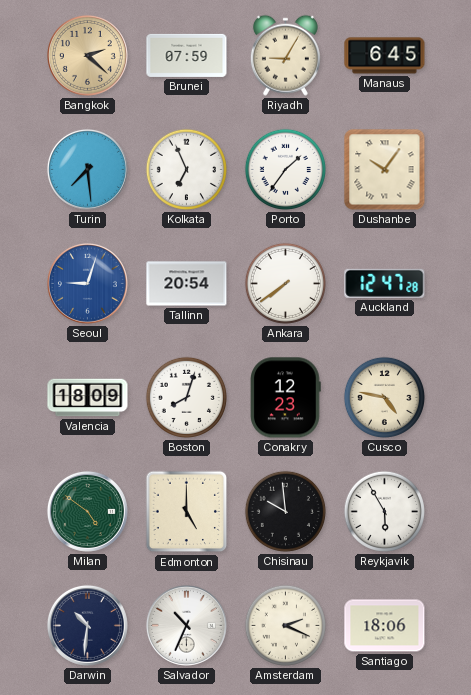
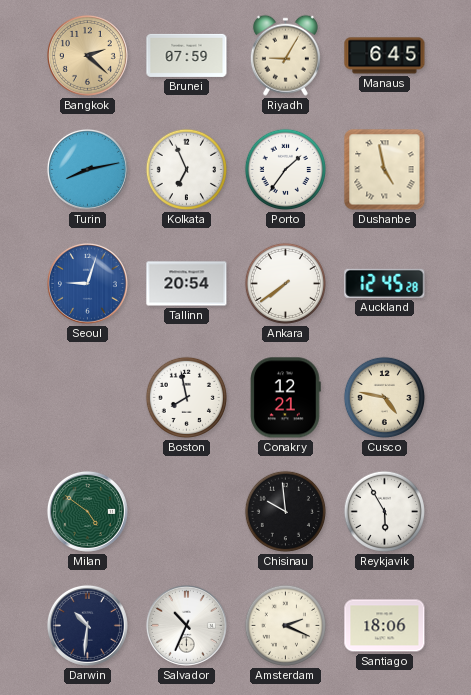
Turin: 7:29 -> 8:13 (87, 169)
Dushanbe: 10:06 -> 4:58 (385, 170)
Auckland: 12:47 -> 12:45 (385, 283)
Valencia: 18:09 -> none (88, 398)
Boston: 8:03 -> 7:58 (186, 397)
Conakry: 12:23 -> 12:21 (286, 398)
Edmonton: 5:00 -> none (187, 512)
